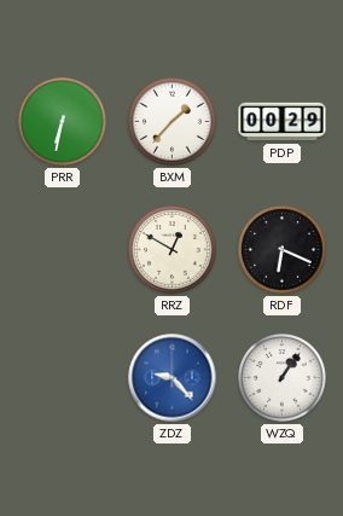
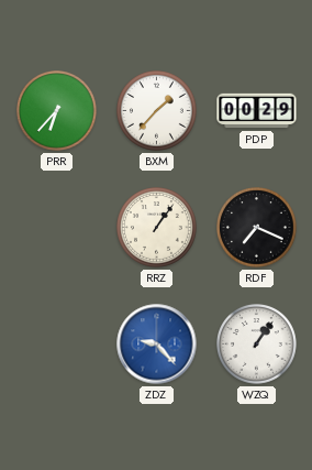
PRR: 6:32 -> 6:37 (57, 111)
RRZ: 12:50 -> 1:06 (157, 228)
RDF: 6:19 -> 7:19 (257, 228)
